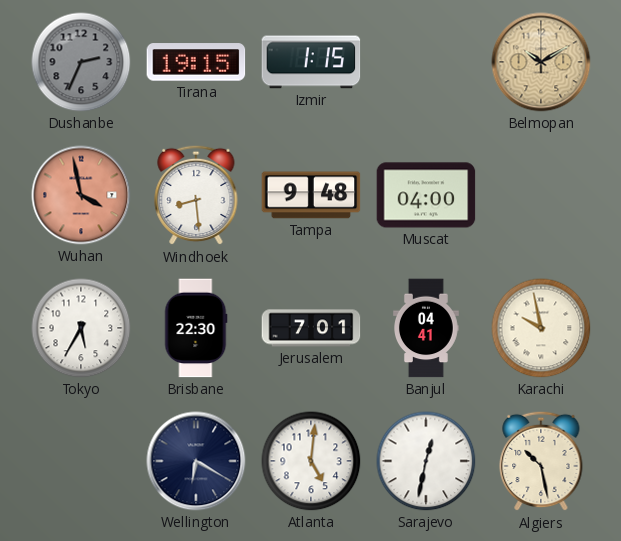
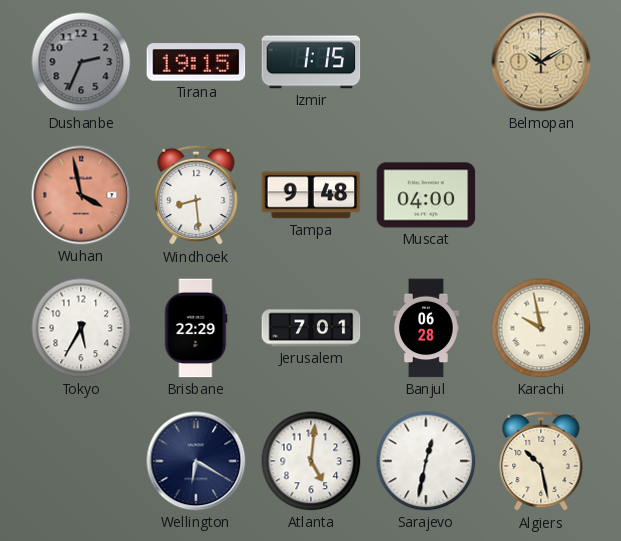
Brisbane: 22:30 -> 22:29 (196, 328)
Banjul: 04:41 -> 06:28 (427, 328)
